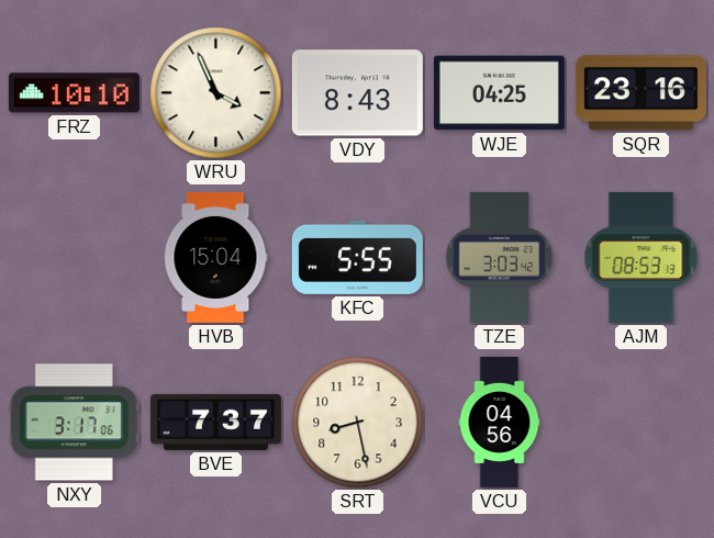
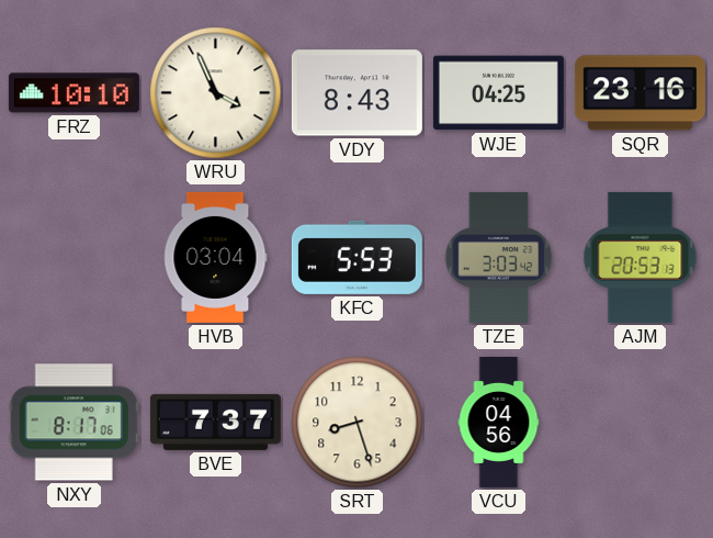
HVB: 15:04 -> 03:04 (215, 257)
KFC: 5:55 -> 5:53 (356, 257)
AJM: 08:53 -> 20:53 (641, 257)
NXY: 3:17 -> 8:17 (73, 423)
SRT: 8:28 -> 8:27 (358, 423)
